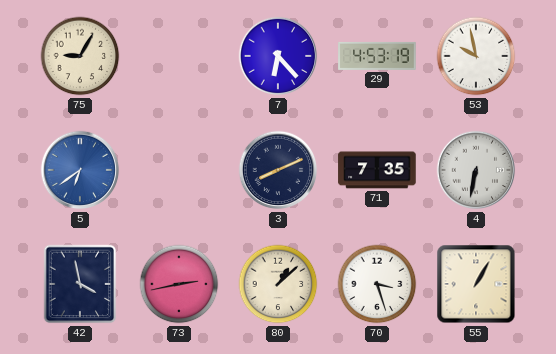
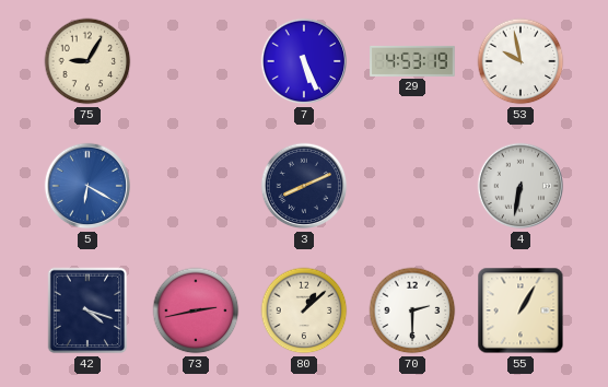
7: 6:23 -> 5:26 (304, 61)
5: 6:39 -> 6:20 (87, 186)
71: 7:35 -> none (377, 170)
42: 3:58 -> 4:18 (87, 310)
70: 3:27 -> 2:30 (412, 310)
